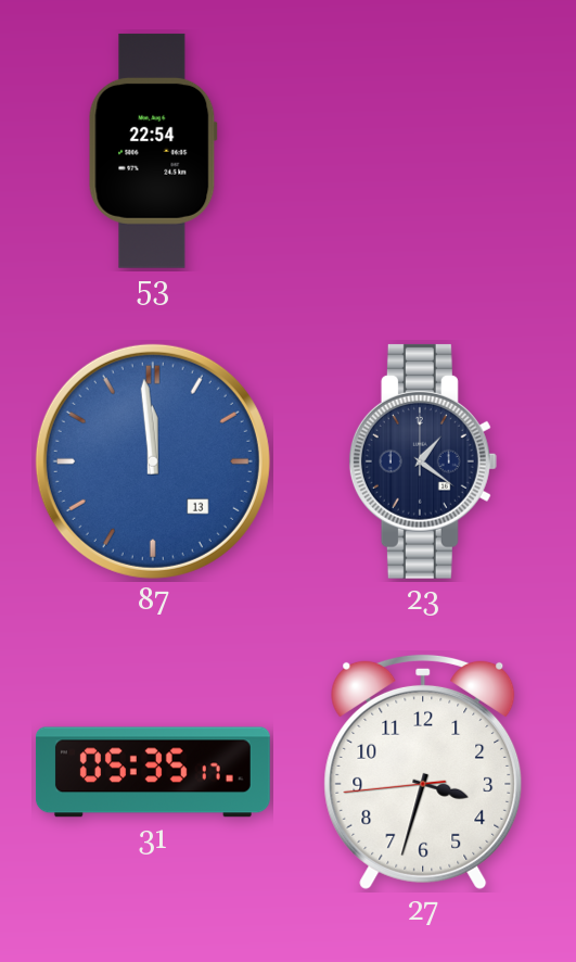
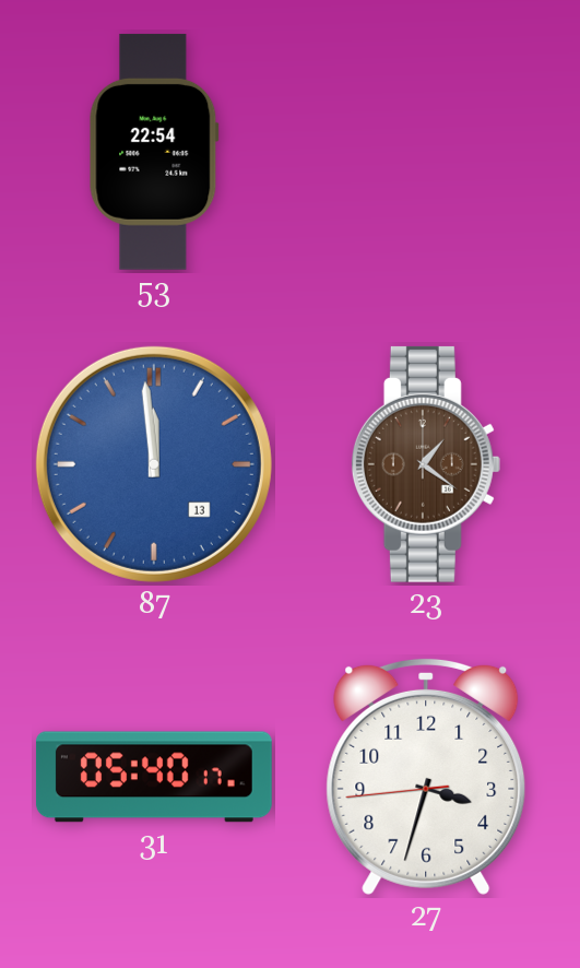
23 dial: navy -> brown (426, 464)
31: 05:35 -> 05:40 (154, 777)
